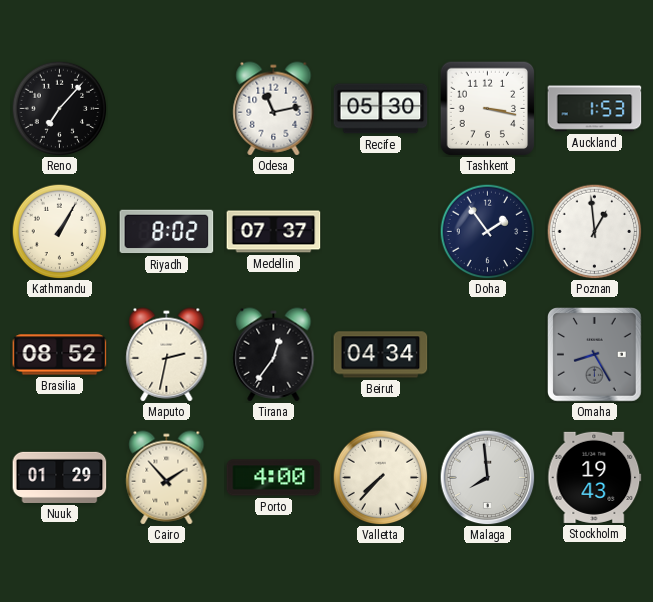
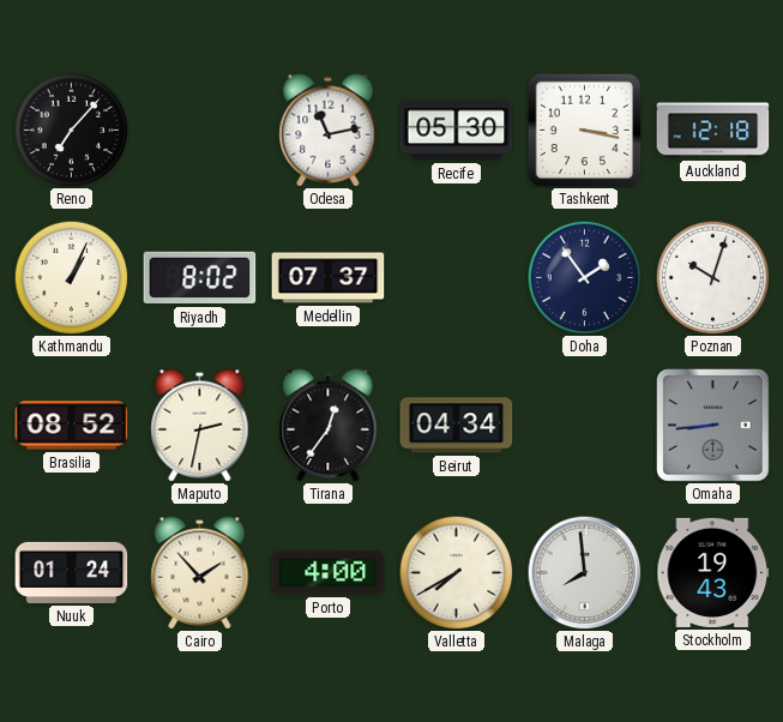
Auckland: 1:53 -> 12:18 (713, 131)
Kathmandu: 1:05 -> 1:04 (71, 277)
Poznan: 12:59 -> 10:03 (712, 277)
Omaha: 8:25 -> 8:44 (713, 426)
Nuuk: 01:29 -> 01:24 (72, 572)
Valletta: 7:37 -> 7:40 (456, 572)
